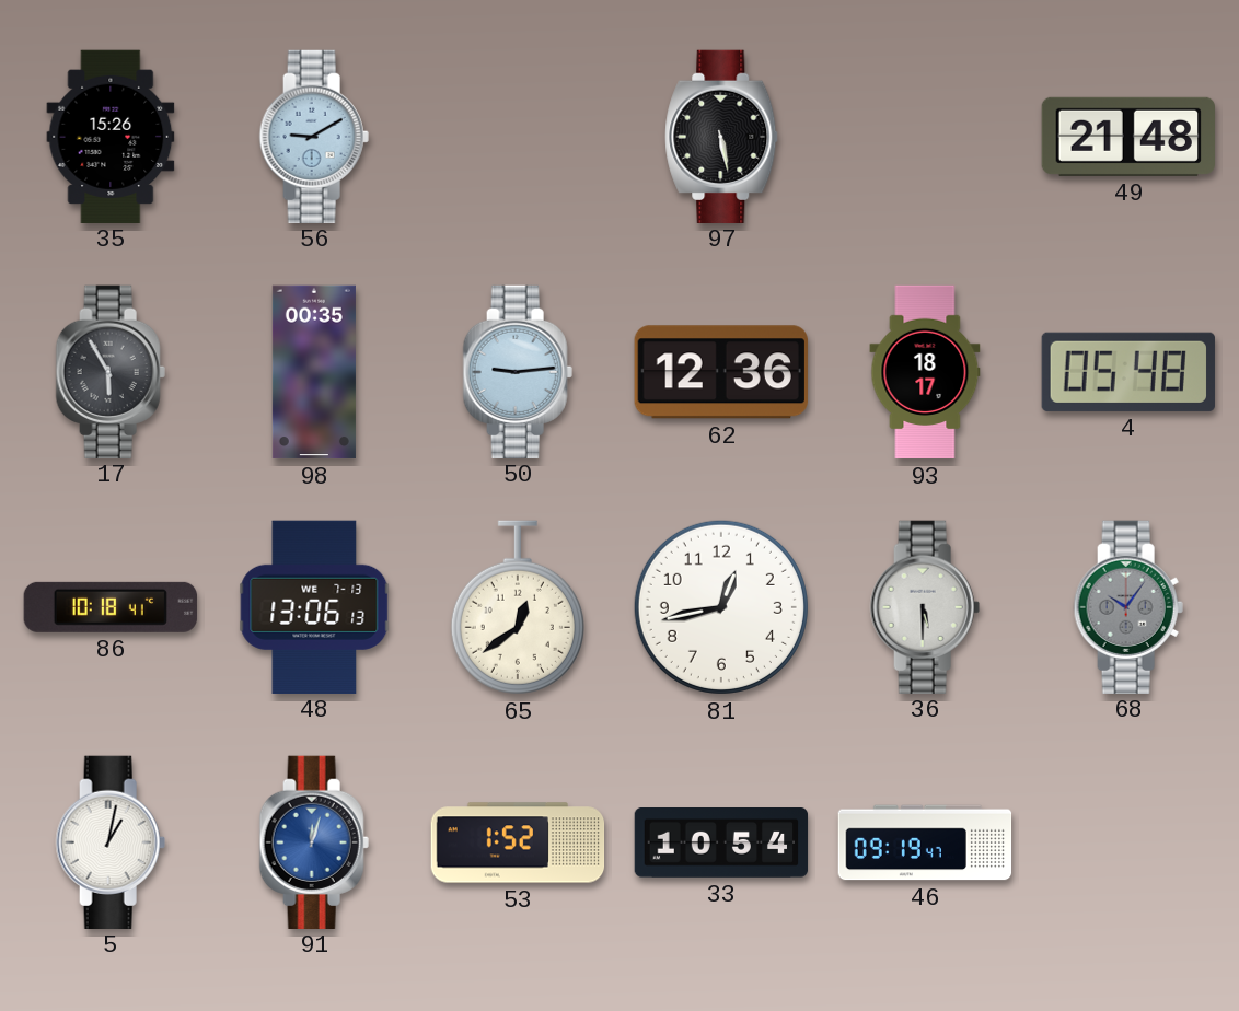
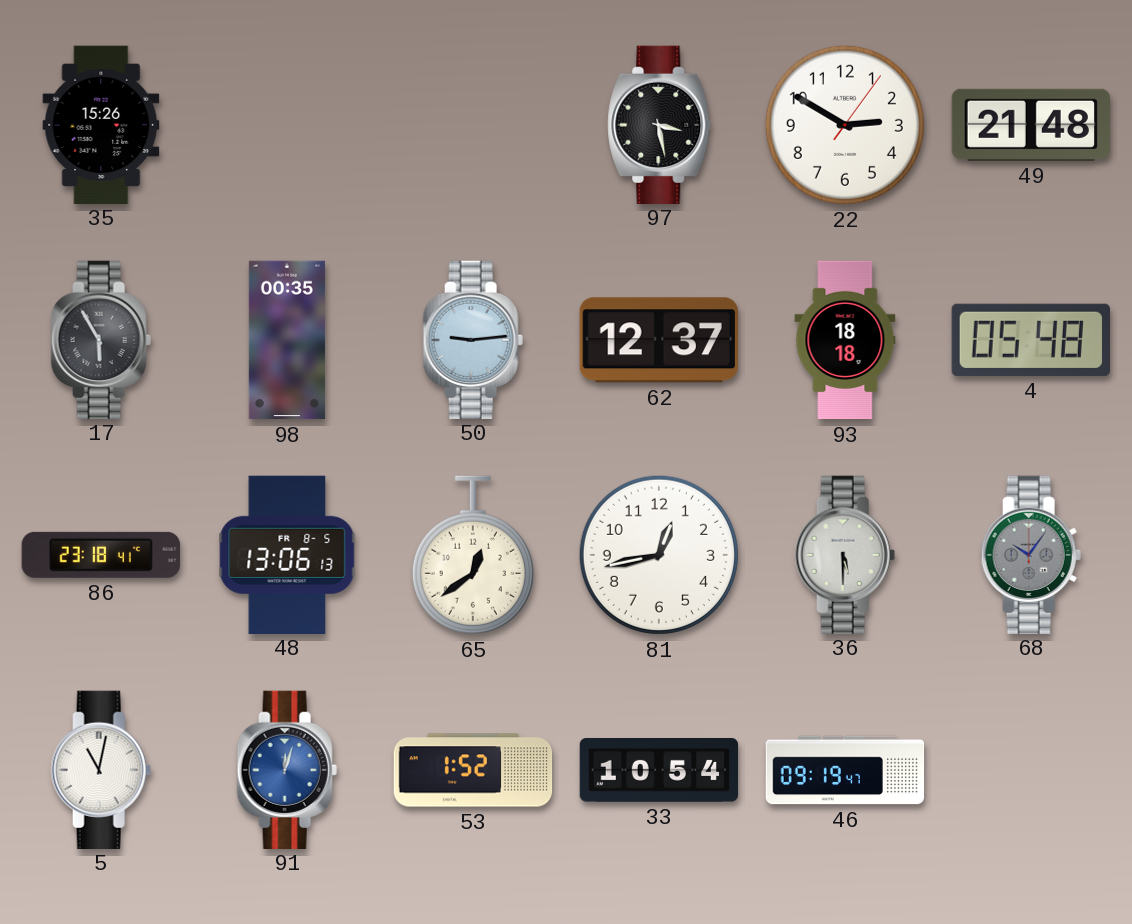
56: 9:10 -> none (314, 136)
97: 5:28 -> 3:28 (659, 124)
22: none -> 2:50 (845, 125)
62: 12:36 -> 12:37 (659, 340)
93: 18:17 -> 18:18 (845, 340)
86: 10:18 -> 23:18 (101, 555)
48 date: WE 7-13 -> FR 8-5 (287, 554)
5: 1:02 -> 11:02 (101, 769)
